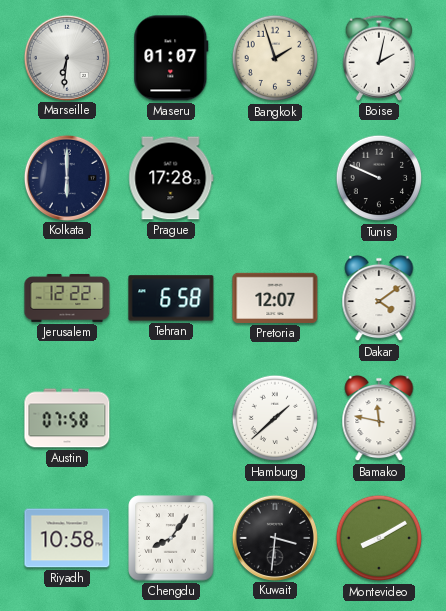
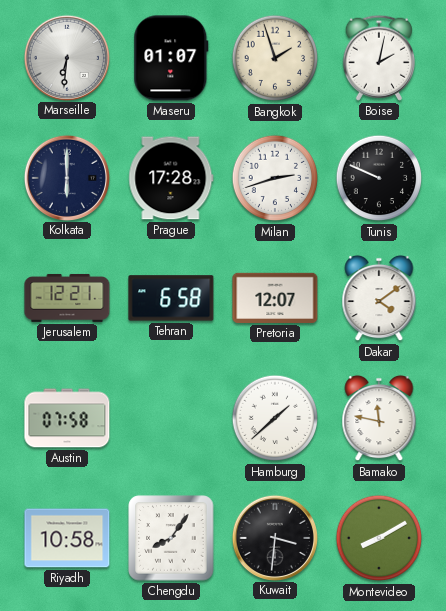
Milan: none -> 2:42 (275, 178)
Jerusalem: 12:22 -> 12:21 (67, 298)
